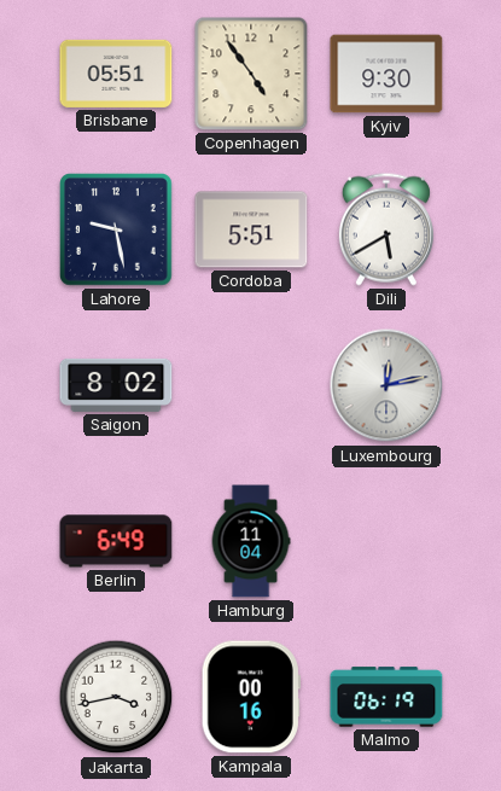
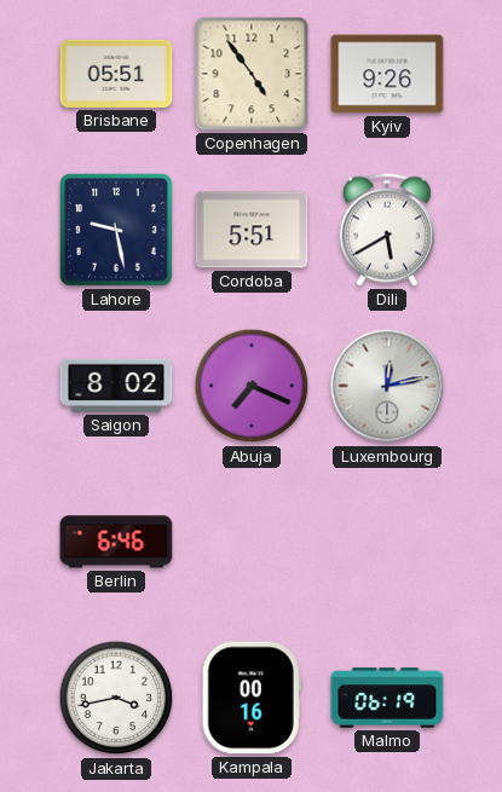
Kyiv: 9:30 -> 9:26 (387, 74)
Abuja: none -> 7:19 (252, 386)
Berlin: 6:49 -> 6:46 (116, 542)
Hamburg: 11:04 -> none (251, 541)
